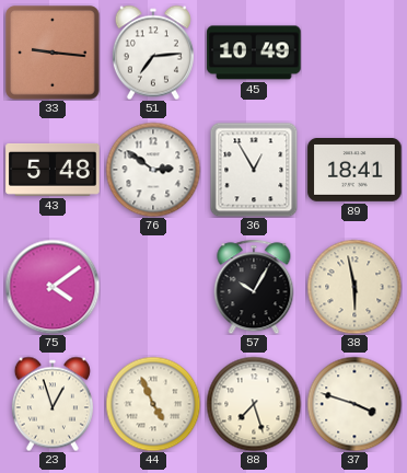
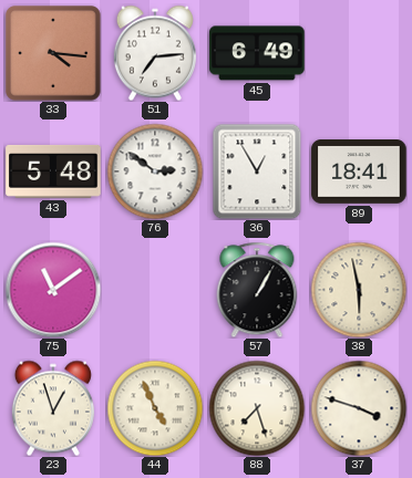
33: 9:16 -> 4:16 (53, 53)
45: 10:49 -> 6:49 (257, 53)
75: 4:09 -> 11:09 (53, 290)
57: 10:05 -> 1:05 (257, 290)
